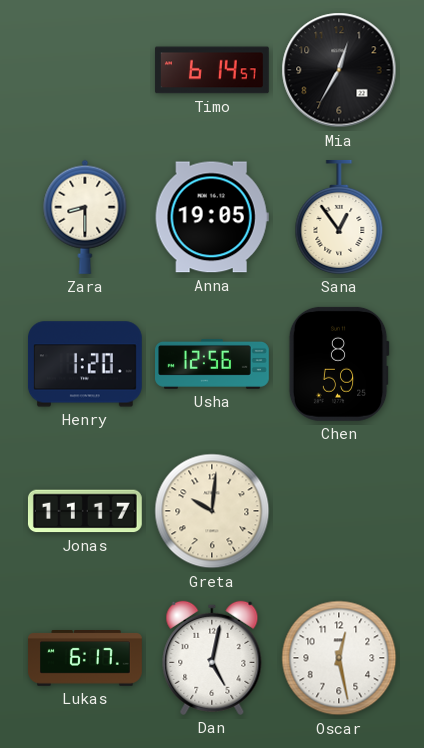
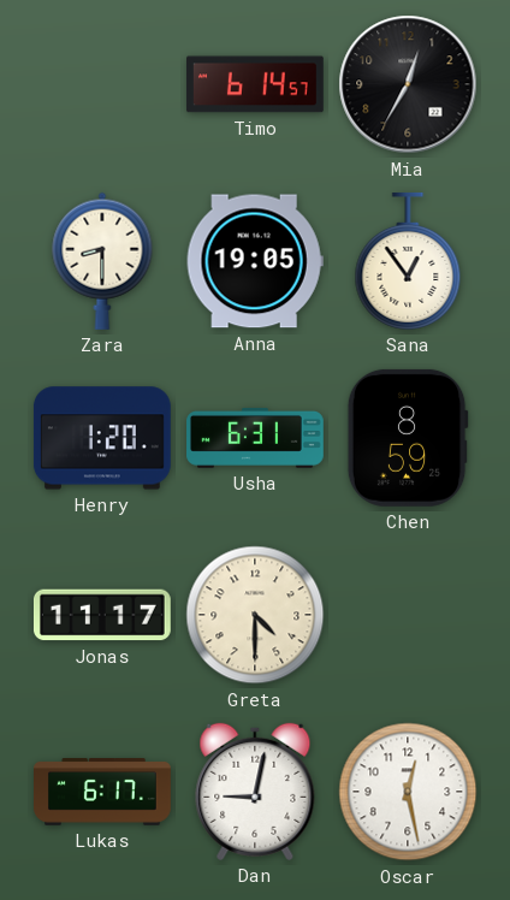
Usha: 12:56 -> 6:31 (256, 438)
Greta: 10:01 -> 4:30 (255, 615)
Dan: 5:02 -> 9:02 (255, 792)
